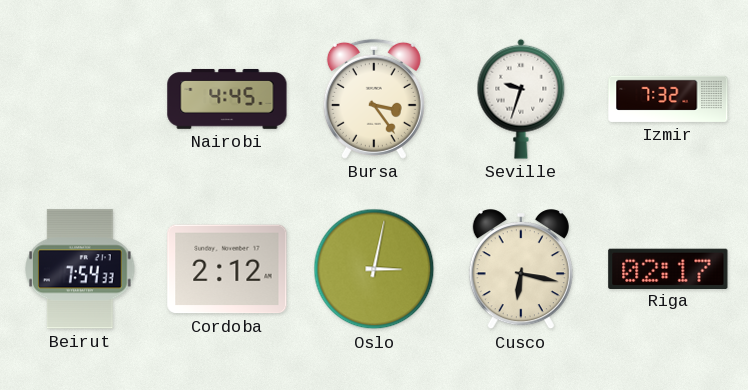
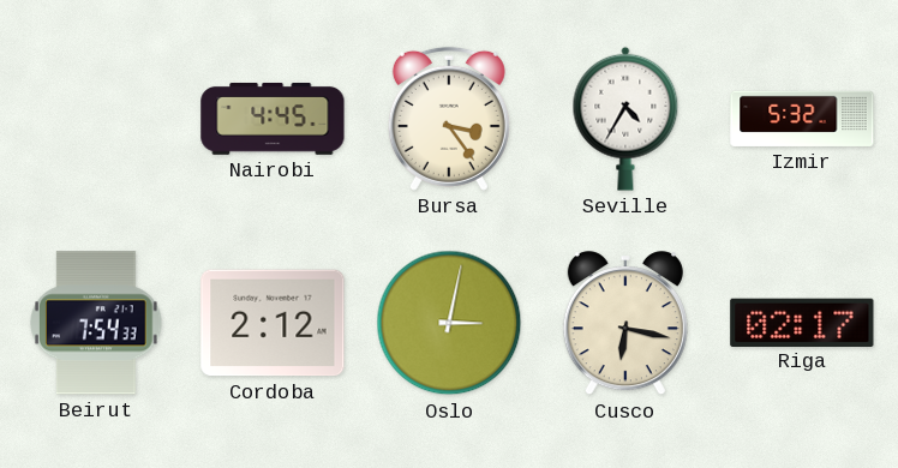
Seville: 9:33 -> 4:35 (625, 119)
Izmir: 7:32 -> 5:32 (802, 119)
